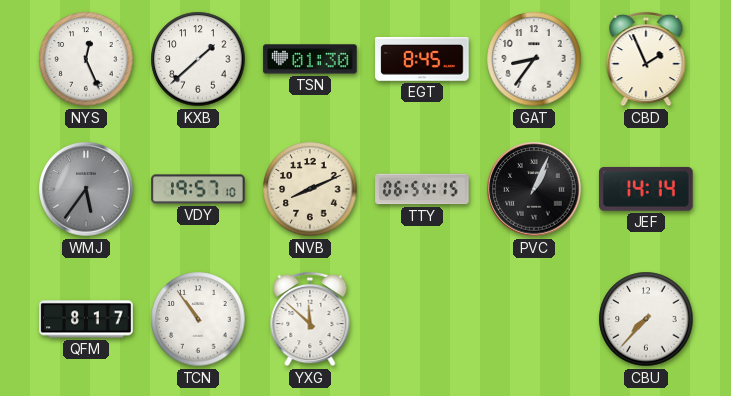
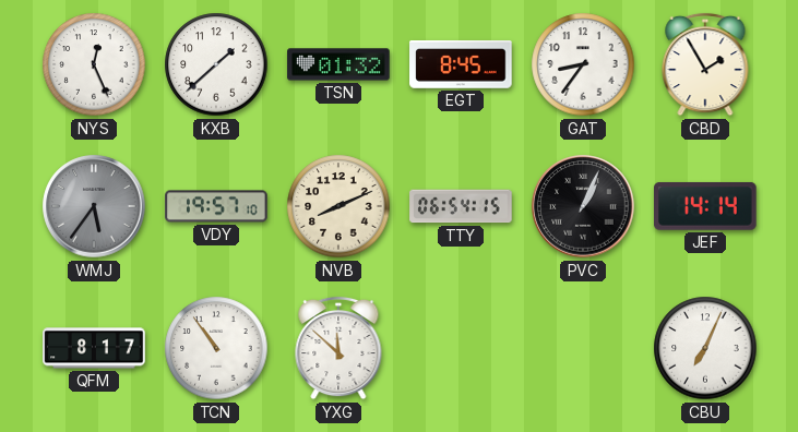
TSN: 01:30 -> 01:32 (338, 64)
CBD: 1:56 -> 1:55 (705, 64)
CBU: 7:37 -> 7:04 (705, 348)
